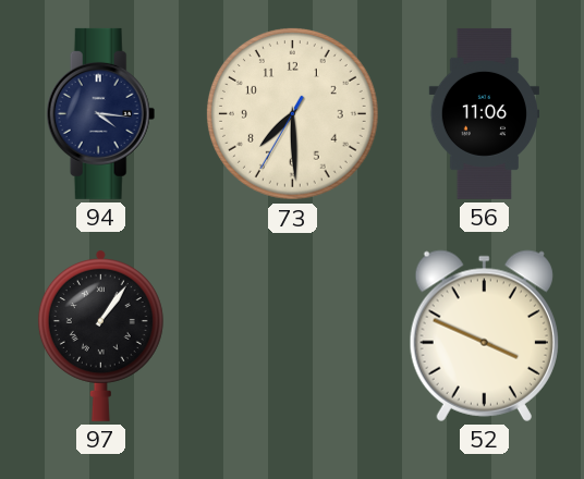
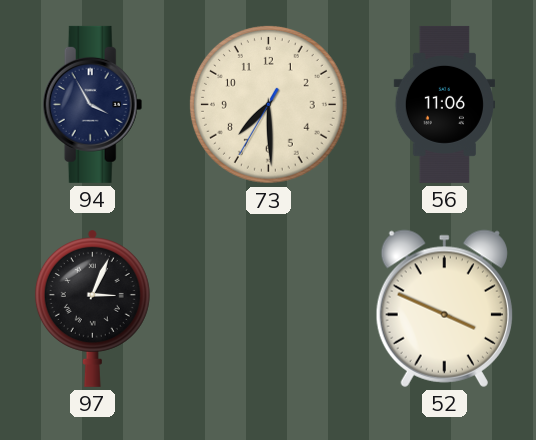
94: 4:16 -> 3:55 (93, 104)
97: 1:06 -> 3:04 (92, 308)
